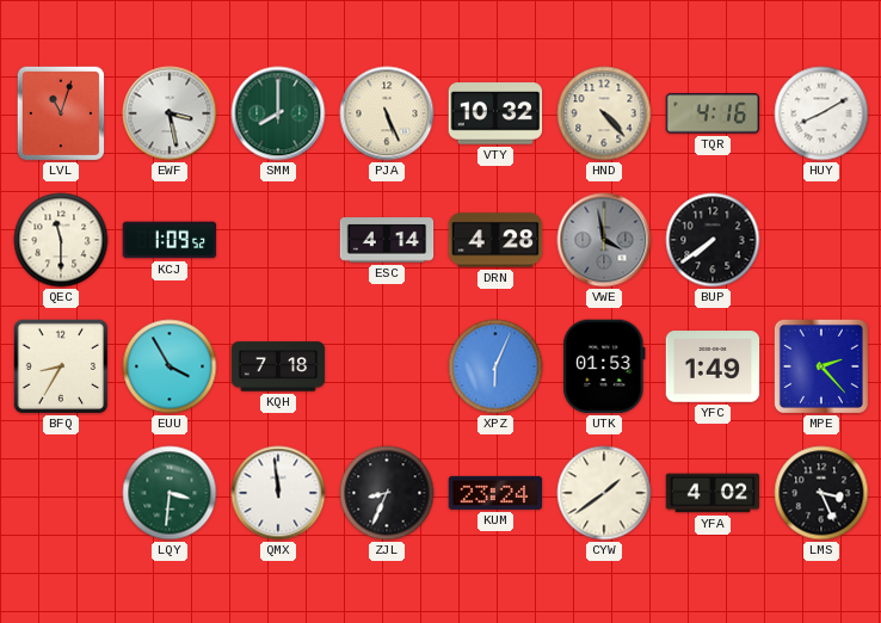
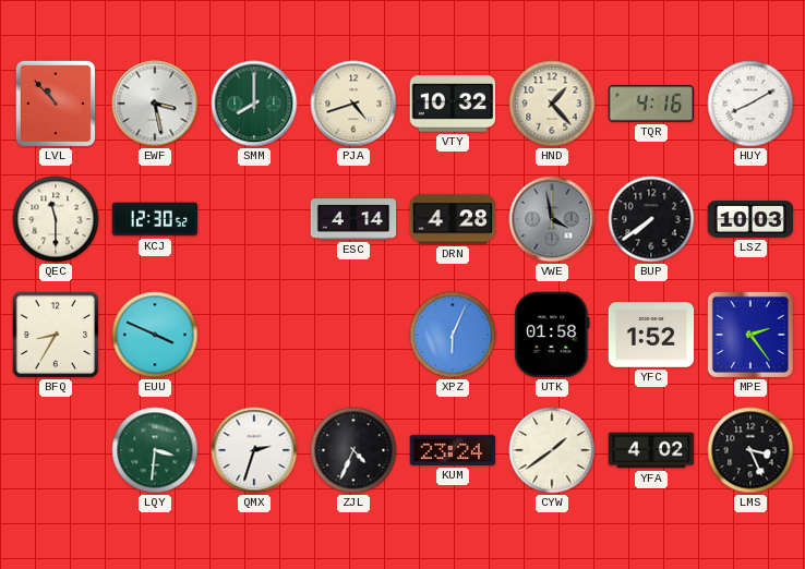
LVL: 11:03 -> 10:53 (55, 102)
PJA: 5:26 -> 4:42 (353, 104)
HND: 4:23 -> 1:23 (552, 104)
KCJ: 1:09 -> 12:30 (155, 219)
LSZ: none -> 10:03 (750, 220)
EUU: 3:55 -> 3:49 (155, 335)
KQH: 7:18 -> none (278, 366)
UTK: 01:53 -> 01:58 (552, 335)
YFC: 1:49 -> 1:52 (651, 335)
MPE: 2:23 -> 2:24 (750, 335)
QMX: 11:59 -> 2:33 (254, 450)
ZJL: 8:34 -> 4:34 (353, 450)
